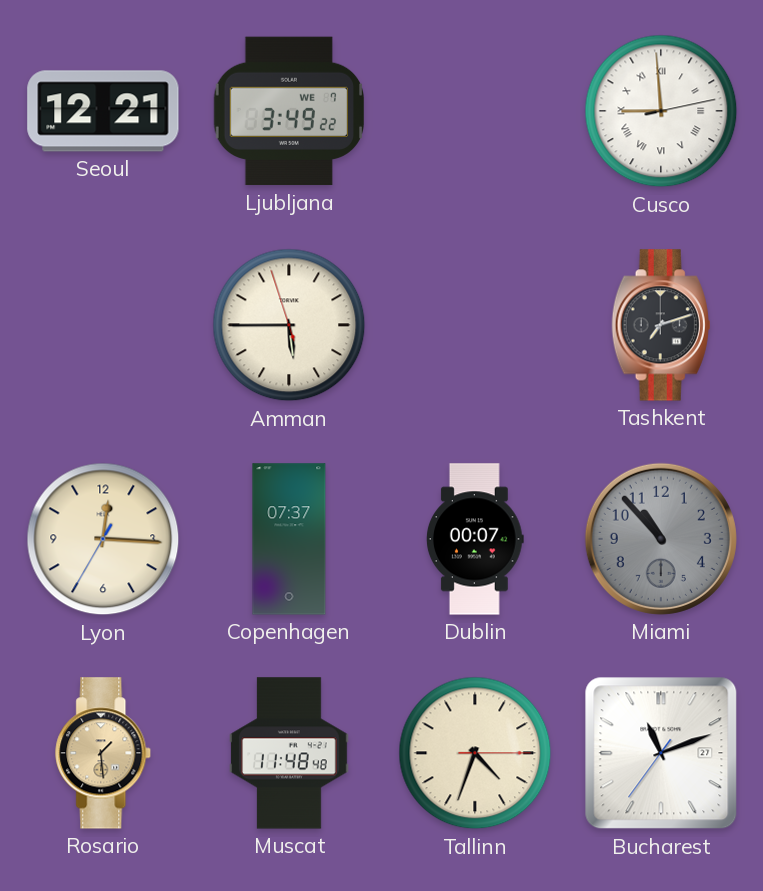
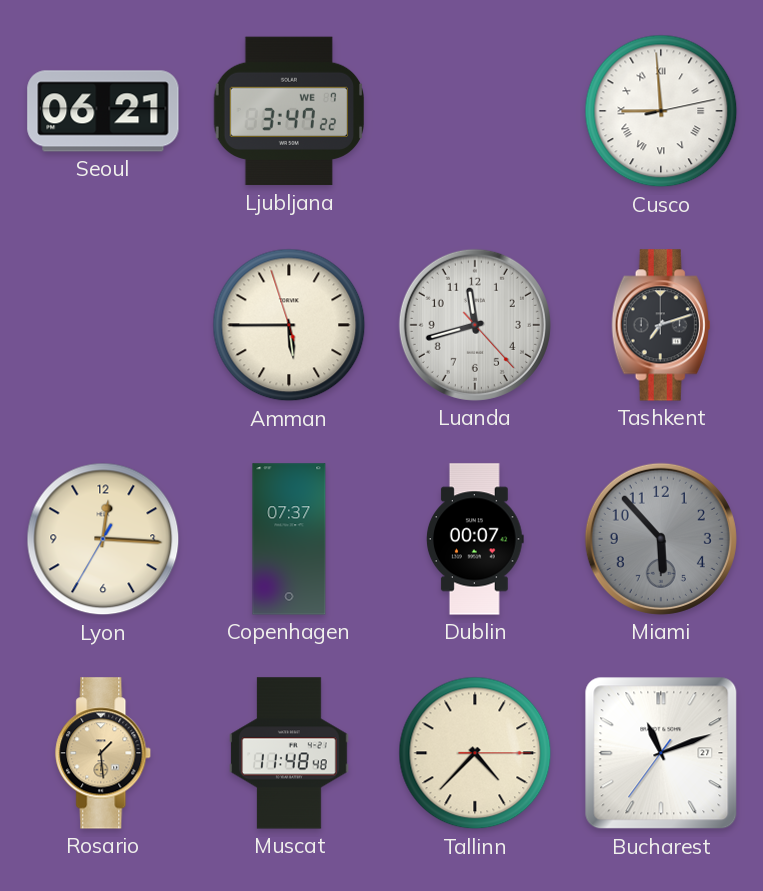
Seoul: 12:21 -> 06:21 (103, 111)
Ljubljana: 3:49 -> 3:47 (288, 111)
Luanda: none -> 11:42 (475, 325)
Miami: 10:53 -> 5:53 (661, 539)
Tallinn: 4:33 -> 4:37 (475, 753)
